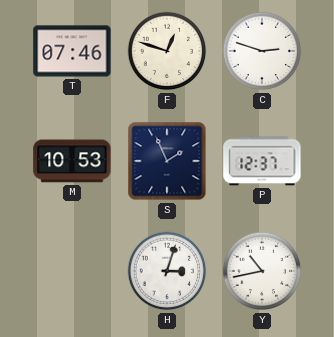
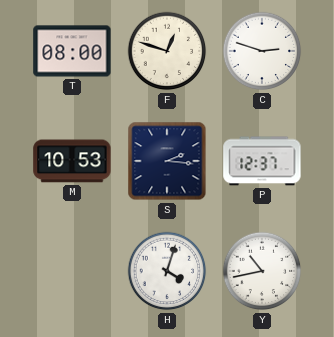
T: 07:46 -> 08:00 (72, 51)
S: 1:56 -> 2:16 (167, 161)
H: 3:03 -> 4:03 (167, 271)
